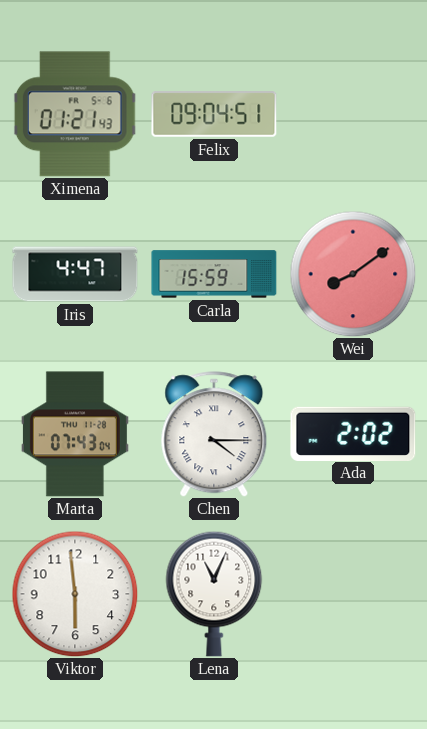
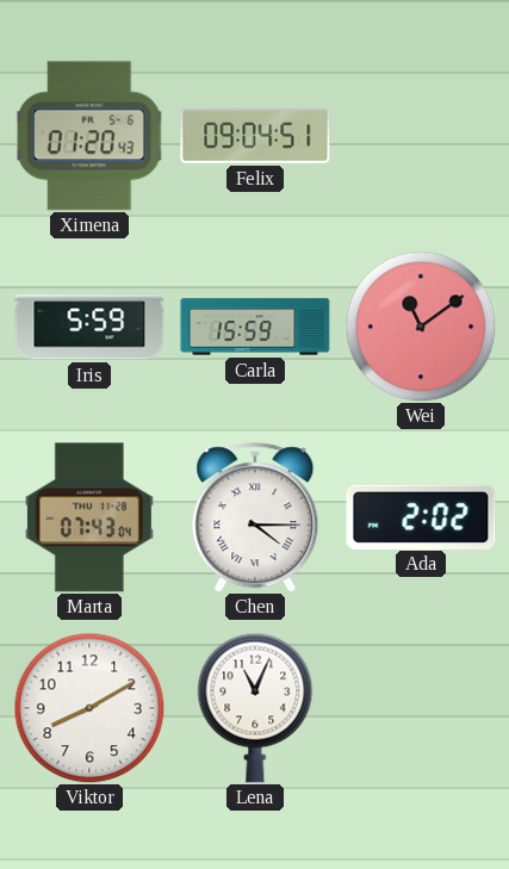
Ximena: 01:21 -> 01:20 (89, 136)
Iris: 4:47 -> 5:59 (89, 327)
Wei: 8:09 -> 11:09 (421, 327)
Viktor: 5:59 -> 8:10 (89, 708)
